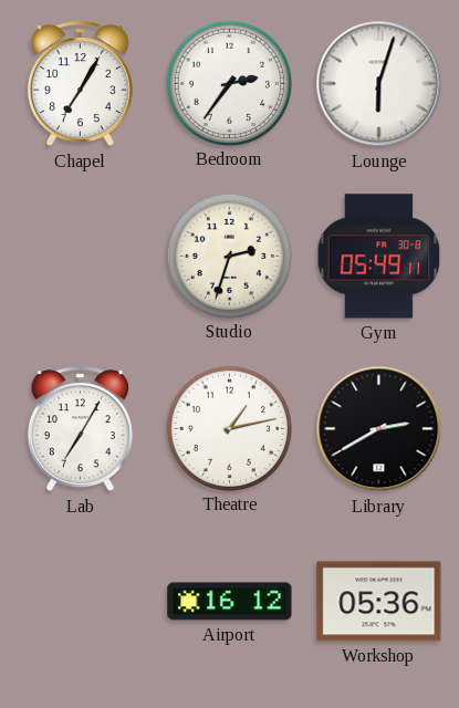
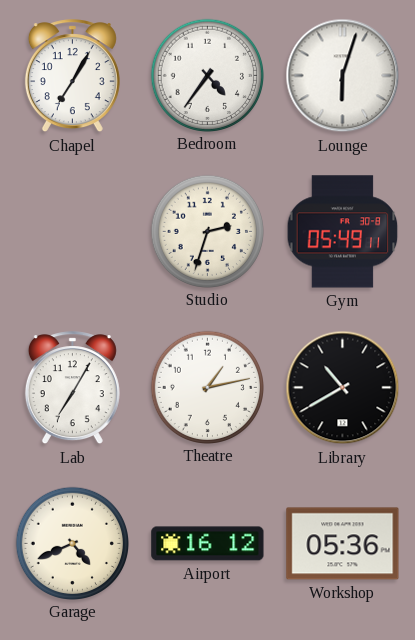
Bedroom: 2:36 -> 4:36 (207, 75)
Library: 2:40 -> 10:40 (343, 388)
Garage: none -> 4:41 (72, 543)
